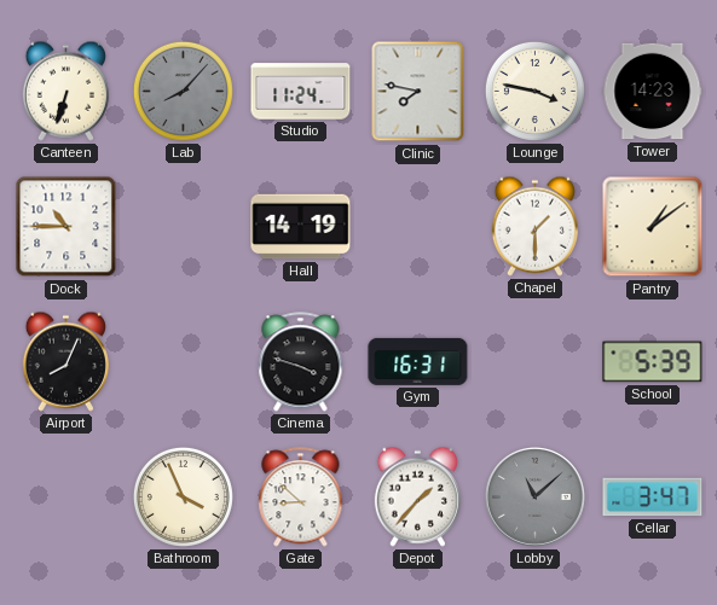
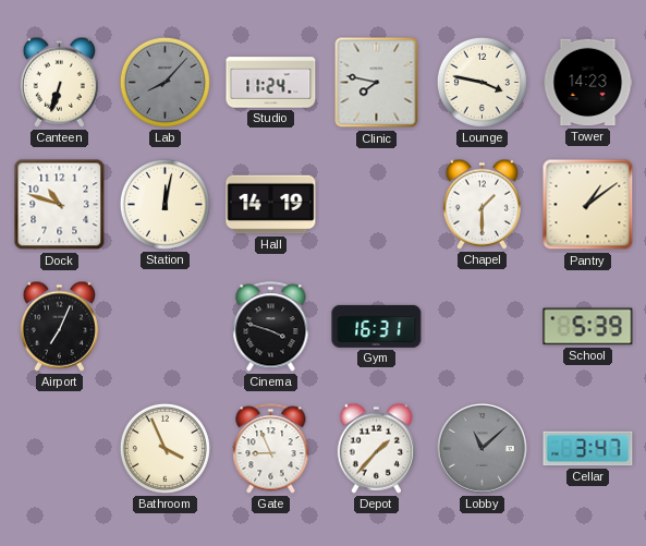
Dock: 10:45 -> 10:48 (60, 205)
Station: none -> 12:02 (164, 204)
Airport: 8:04 -> 7:04 (59, 326)
Gate: 8:52 -> 8:56 (271, 449)
